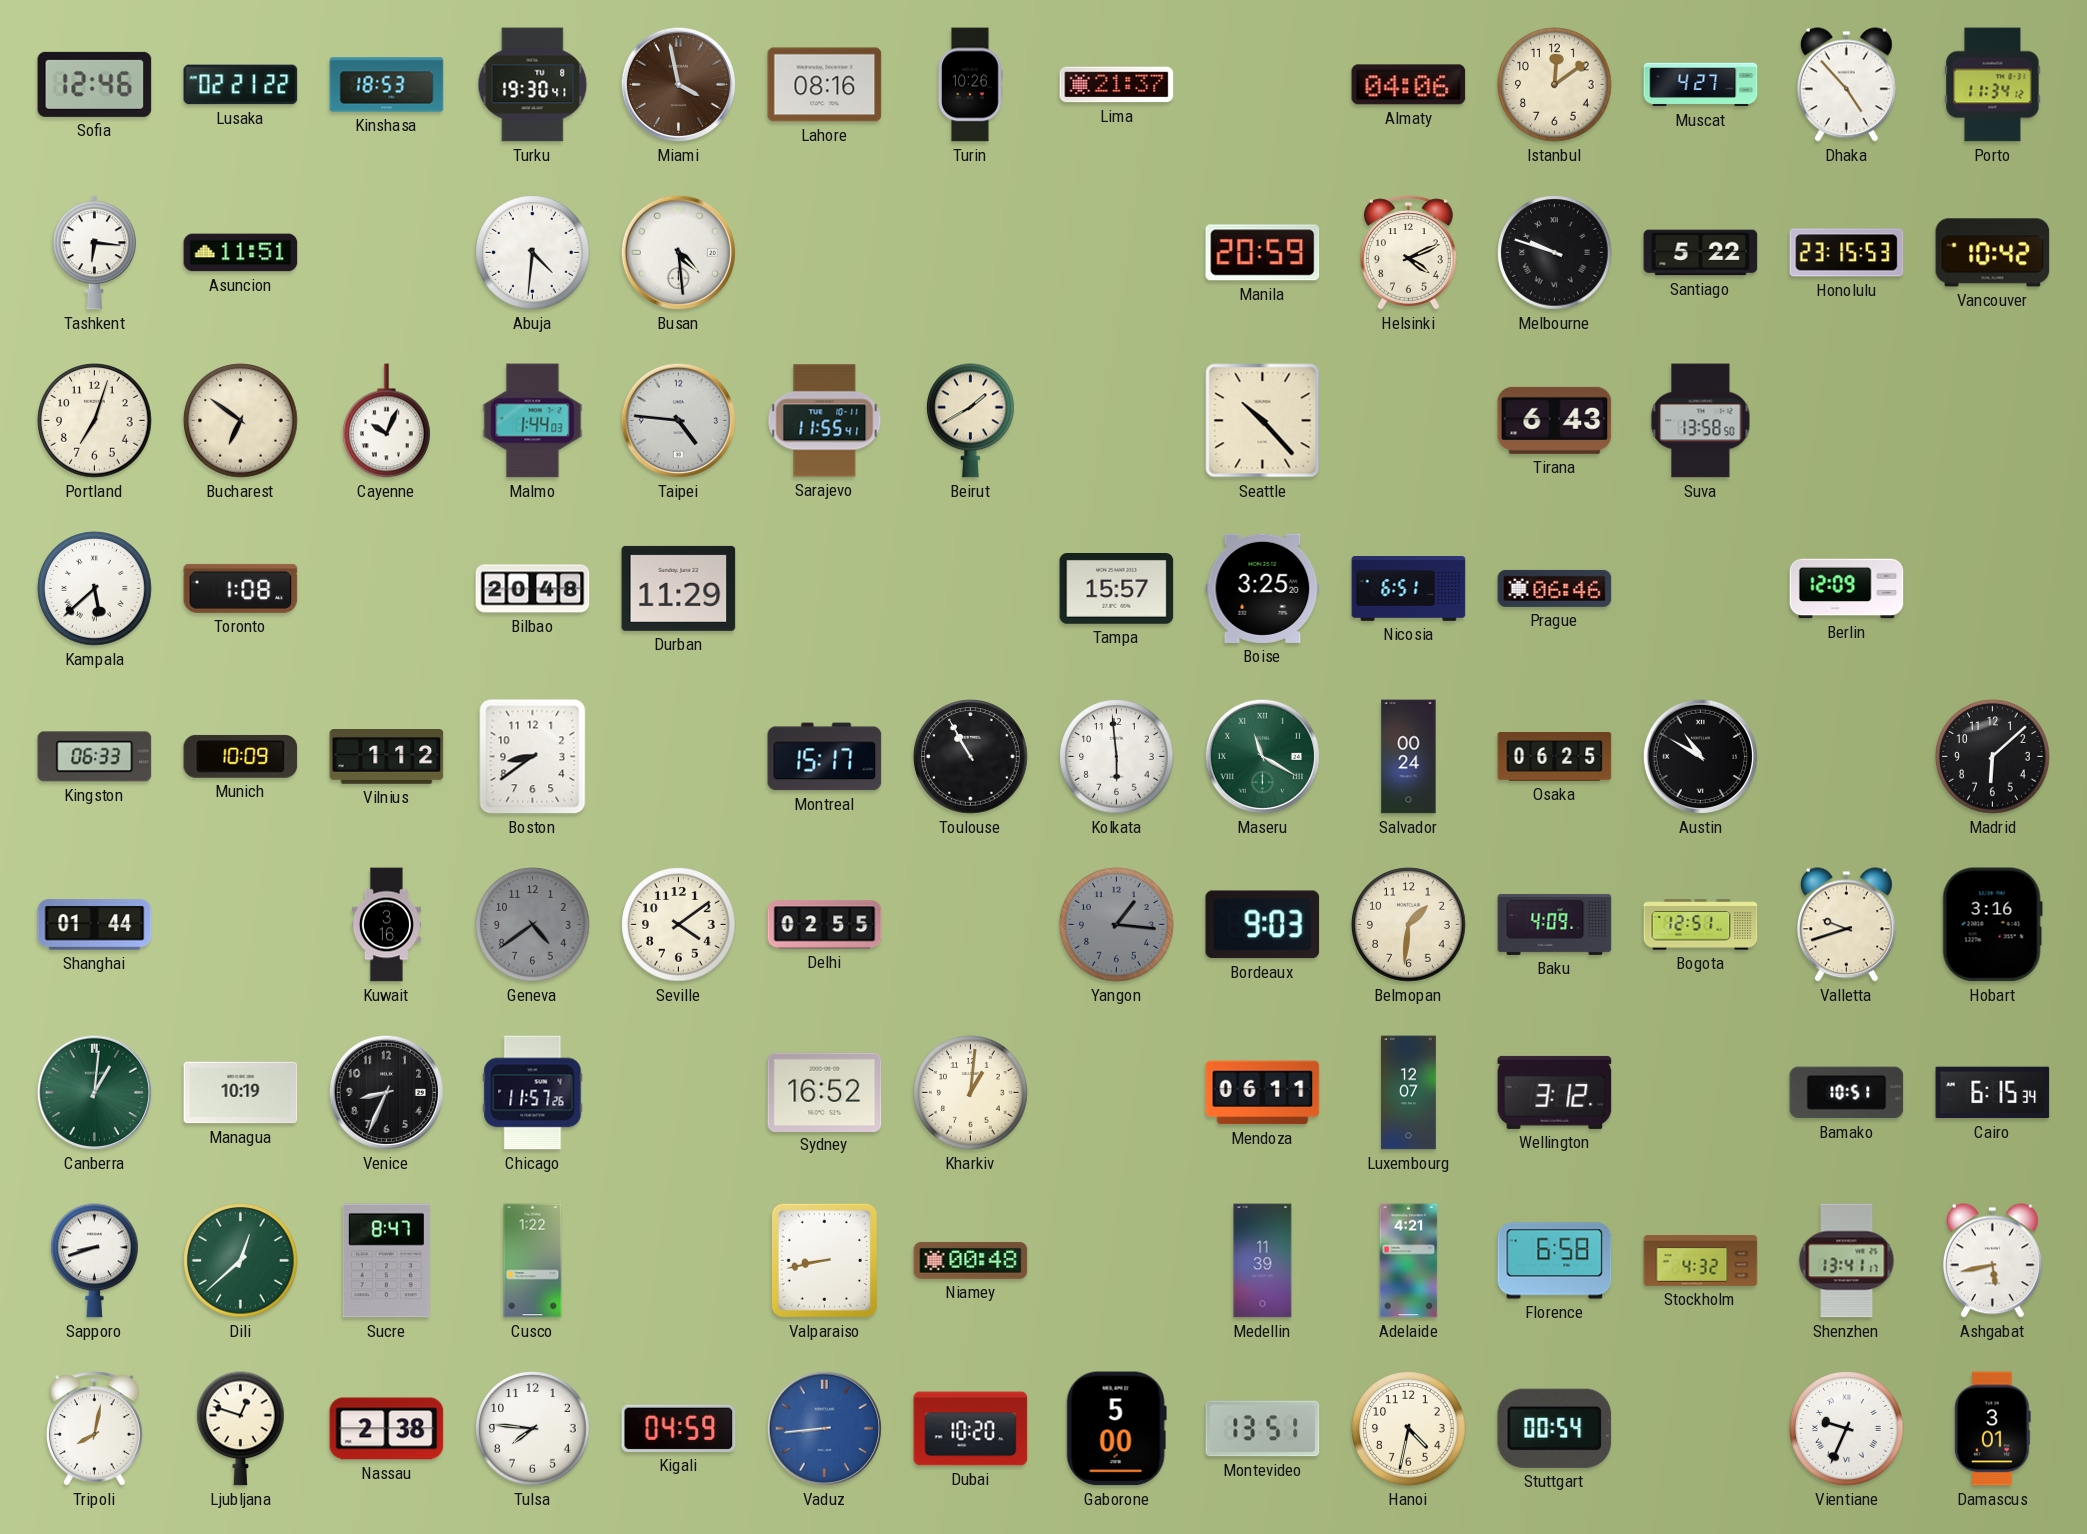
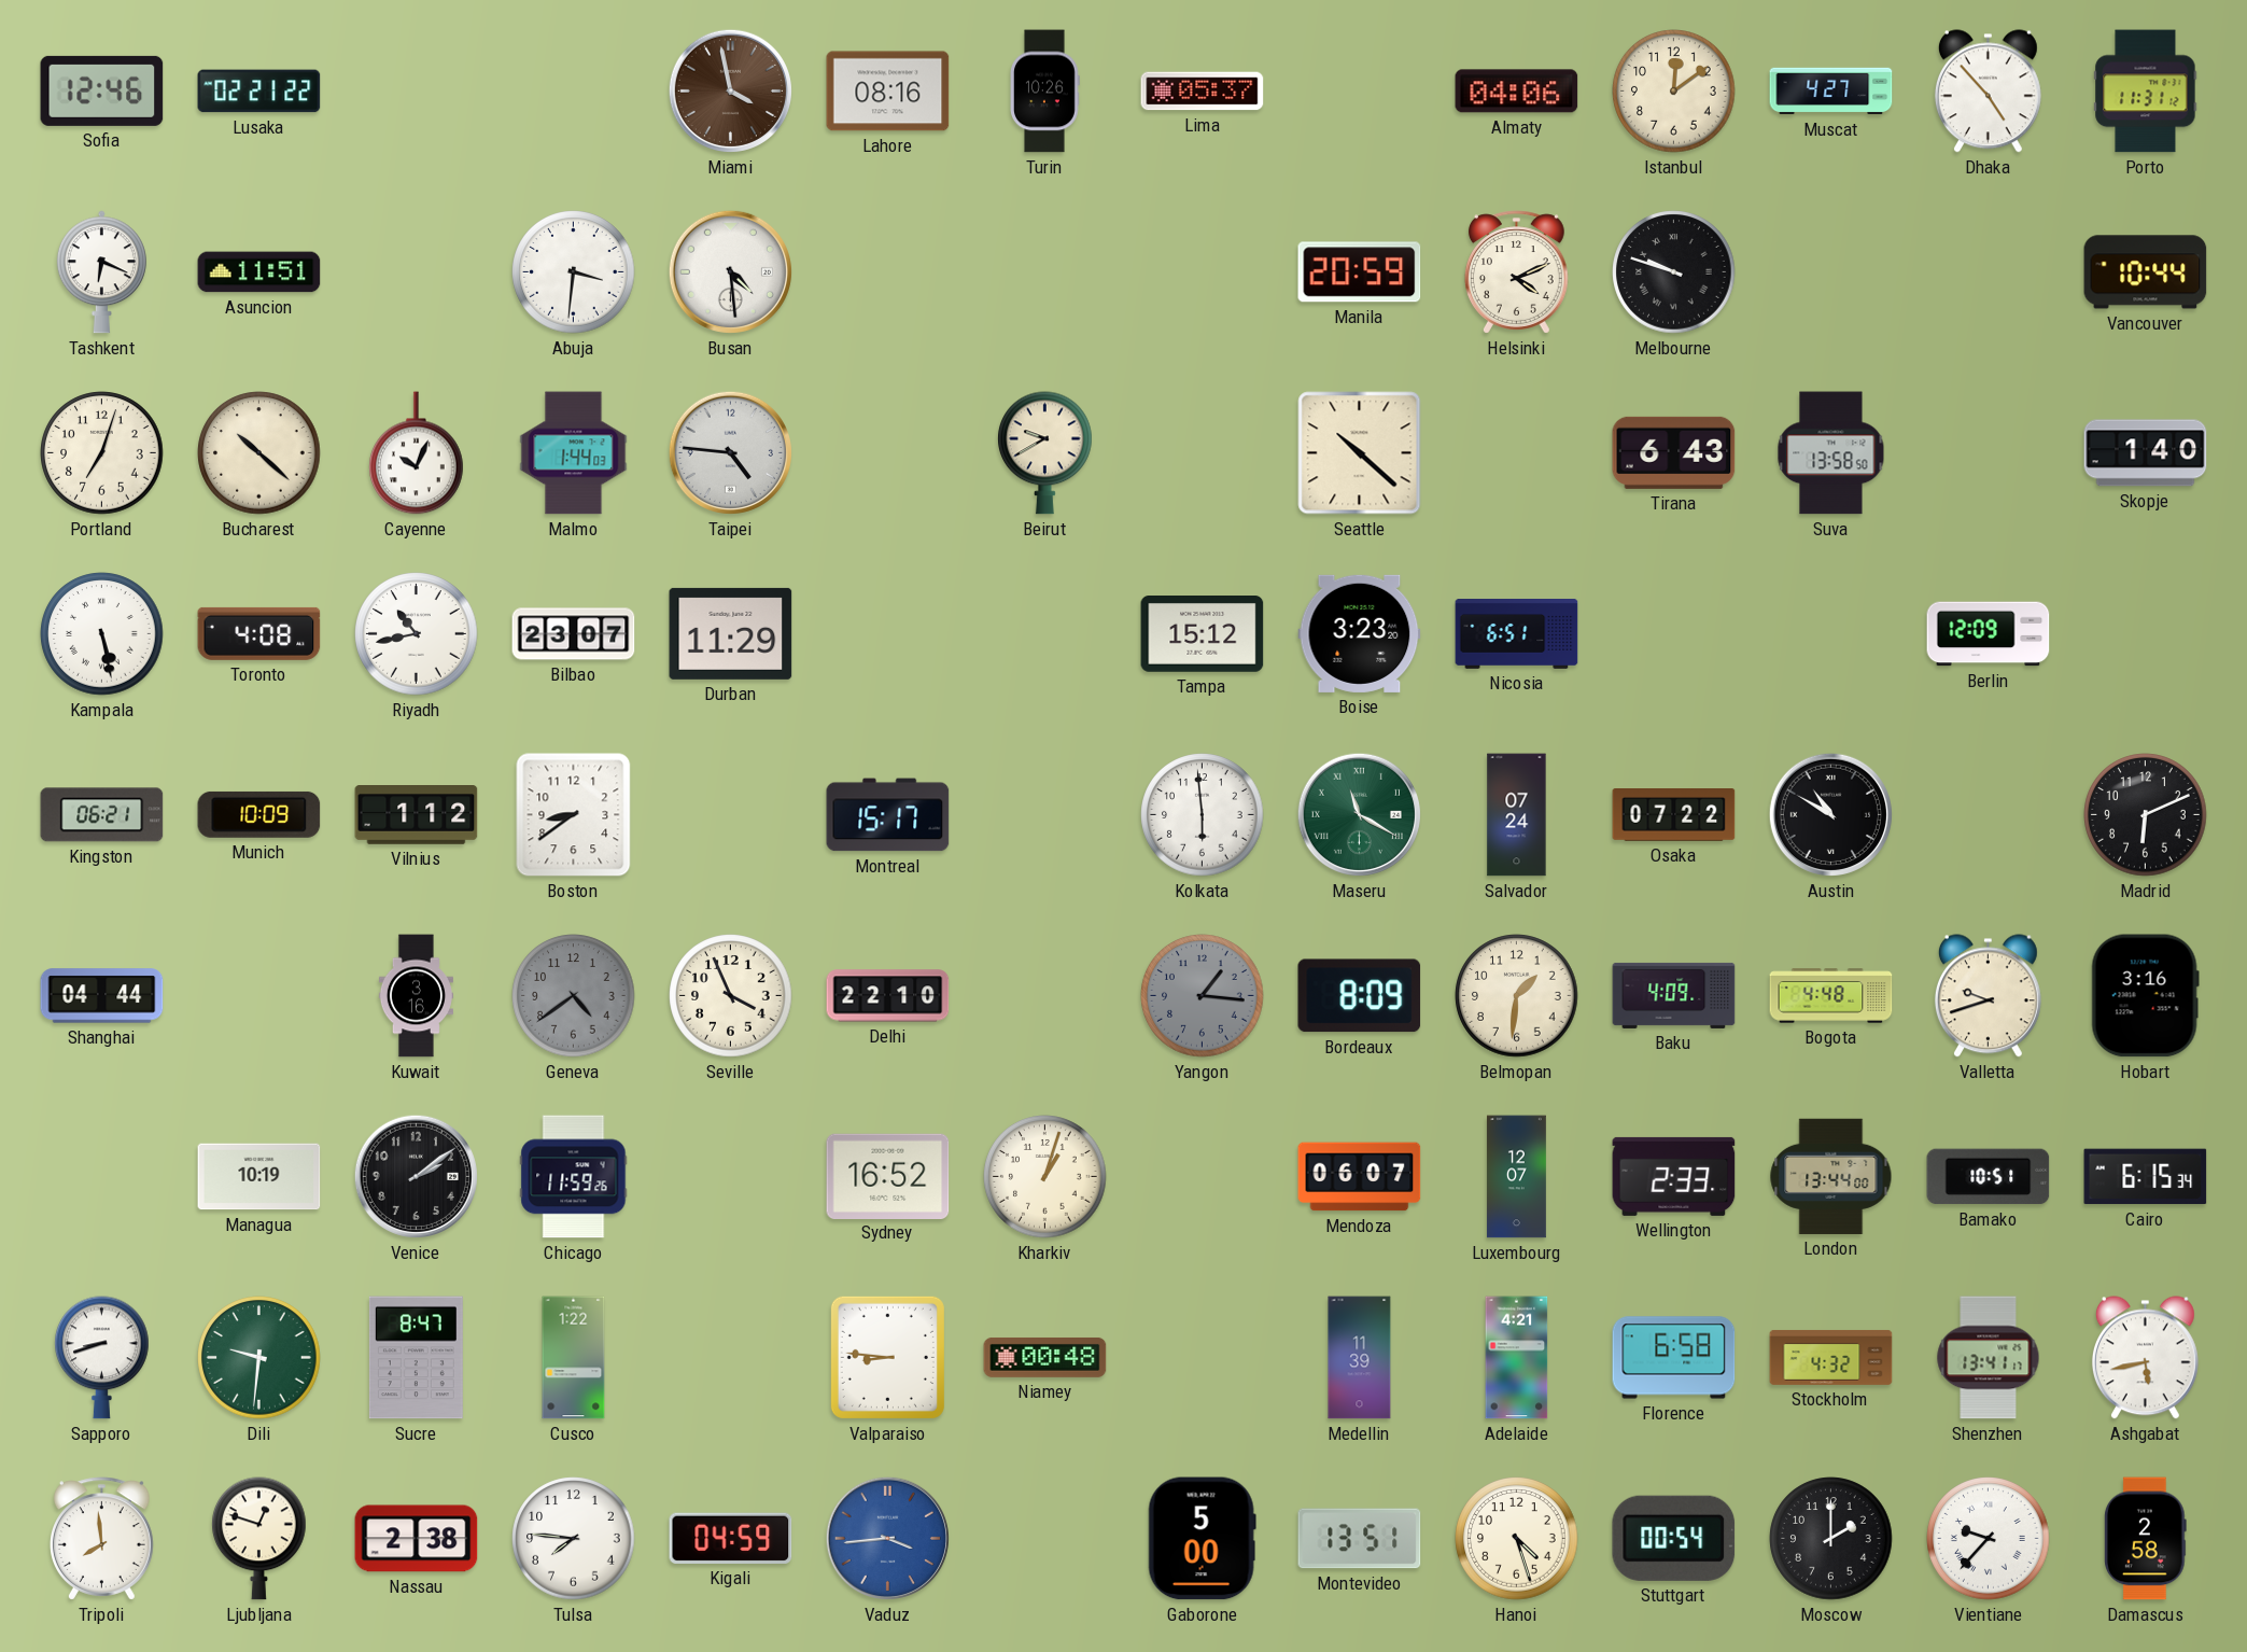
Kinshasa: 18:53 -> none (387, 85)
Turku: 19:30 -> none (533, 85)
Lima: 21:37 -> 05:37 (1203, 92)
Porto: 11:34 -> 11:31 (2146, 92)
Tashkent: 6:16 -> 6:19 (101, 272)
Abuja: 4:31 -> 3:31 (574, 272)
Santiago: 5:22 -> none (1701, 253)
Honolulu: 23:15 -> none (1847, 253)
Vancouver: 10:42 -> 10:44 (2146, 272)
Bucharest: 6:51 -> 10:22 (259, 453)
Sarajevo: 11:55 -> none (825, 421)
Beirut: 1:40 -> 9:40 (1045, 453)
Seattle: 10:23 -> 10:22 (1360, 453)
Skopje: none -> 1:40 (2146, 453)
Kampala: 5:38 -> 5:28 (102, 634)
Toronto: 1:08 -> 4:08 (259, 633)
Riyadh: none -> 10:43 (417, 634)
Bilbao: 20:48 -> 23:07 (574, 634)
Tampa: 15:57 -> 15:12 (1203, 634)
Boise: 3:25 -> 3:23 (1360, 633)
Prague: 06:46 -> none (1555, 588)
Kingston: 06:33 -> 06:21 (102, 815)
Toulouse: 10:55 -> none (971, 757)
Salvador: 00:24 -> 07:24 (1517, 815)
Osaka: 06:25 -> 07:22 (1674, 815)
Madrid: 6:08 -> 6:11 (2146, 815)
Shanghai: 01:44 -> 04:44 (102, 996)
Seville: 4:09 -> 3:56 (731, 996)
Delhi: 02:55 -> 22:10 (888, 996)
Bordeaux: 9:03 -> 8:09 (1360, 996)
Bogota: 12:51 -> 4:48 (1831, 996)
Canberra: 1:01 -> none (94, 1092)
Venice: 8:34 -> 2:09 (416, 1176)
Chicago: 11:57 -> 11:59 (574, 1177)
Kharkiv: 1:01 -> 1:03 (1045, 1177)
Mendoza: 06:11 -> 06:07 (1360, 1177)
Wellington: 3:12 -> 2:33 (1674, 1176)
London: none -> 13:44 (1831, 1176)
Dili: 12:38 -> 9:31 (259, 1358)
Valparaiso: 8:43 -> 8:46 (887, 1357)
Tripoli: 8:02 -> 7:59 (101, 1539)
Vaduz: 8:44 -> 3:44 (887, 1538)
Dubai: 10:20 -> none (971, 1429)
Hanoi: 4:32 -> 4:27 (1517, 1539)
Moscow: none -> 2:00 (1831, 1539)
Vientiane: 9:34 -> 9:37 (1989, 1539)
Damascus: 3:01 -> 2:58 (2146, 1539)
